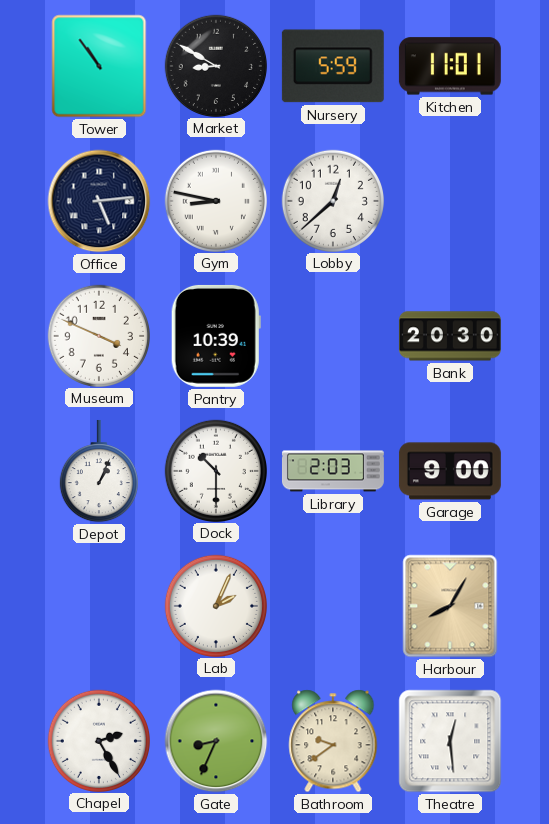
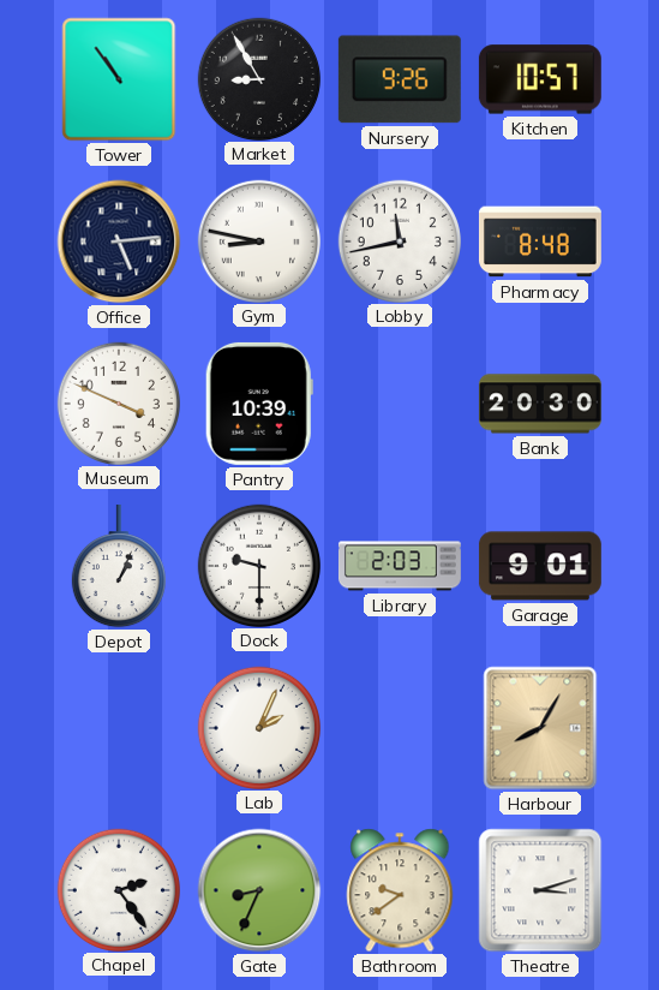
Market: 8:50 -> 8:55 (258, 78)
Nursery: 5:59 -> 9:26 (400, 79)
Kitchen: 11:01 -> 10:57 (540, 79)
Lobby: 12:38 -> 11:43 (399, 240)
Pharmacy: none -> 8:48 (540, 241)
Dock: 10:30 -> 9:30 (258, 565)
Garage: 9:00 -> 9:01 (540, 566)
Chapel: 2:25 -> 2:24 (118, 889)
Theatre: 12:29 -> 3:12 (540, 890)
